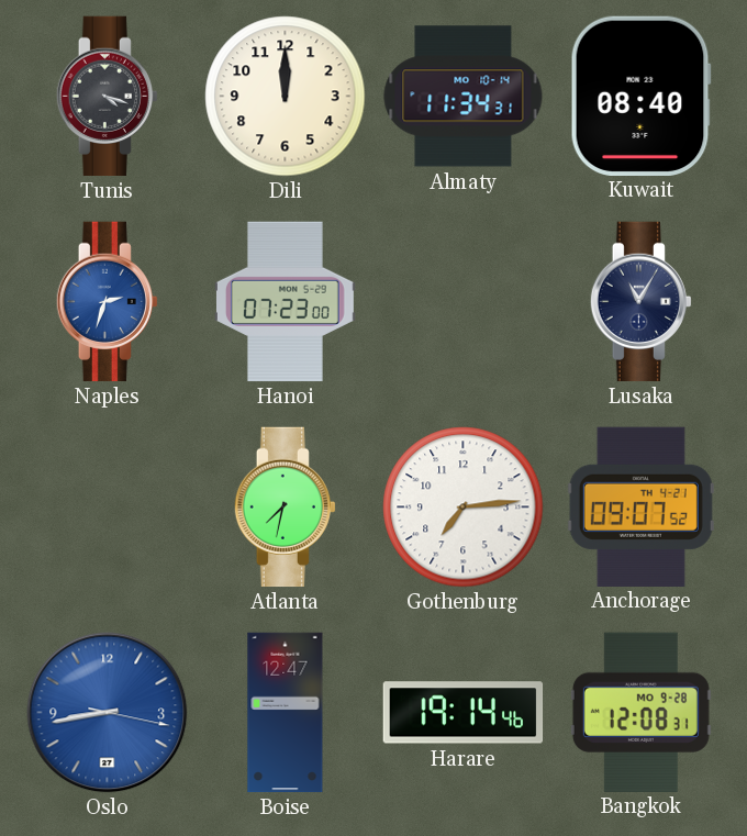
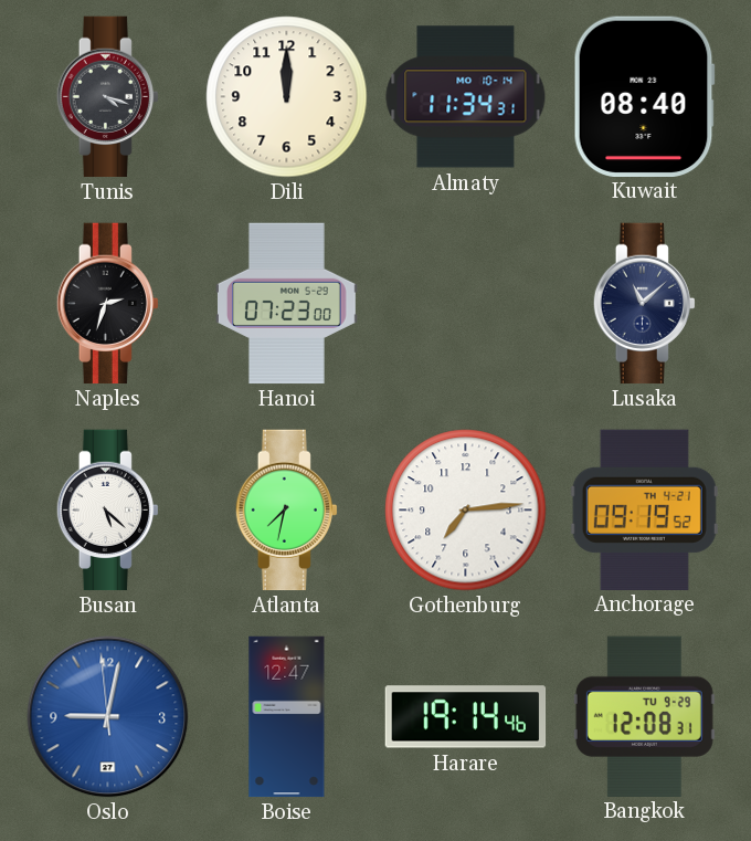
Naples dial: blue -> black (107, 304)
Lusaka: 11:05 -> 11:08 (644, 304)
Busan: none -> 5:22 (107, 511)
Anchorage: 09:07 -> 09:19 (644, 509)
Oslo: 8:43 -> 9:01 (108, 717)
Bangkok date: MO 9-28 -> TU 9-29 (644, 716)
